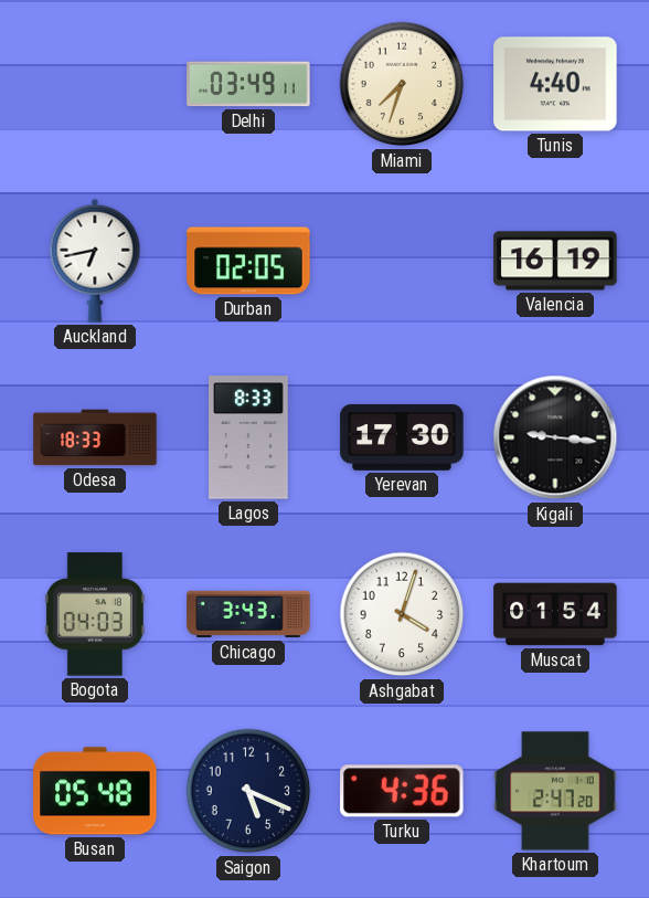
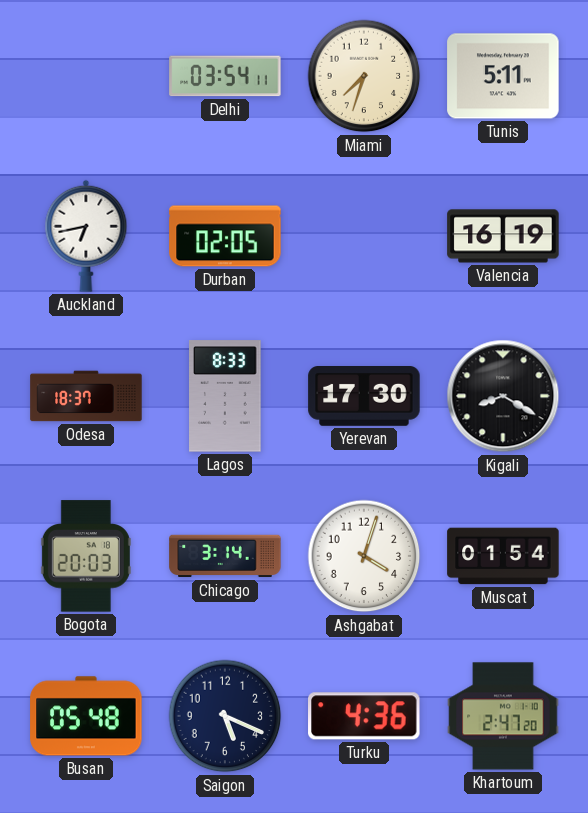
Delhi: 03:49 -> 03:54 (225, 76)
Tunis: 4:40 -> 5:11 (503, 76)
Odesa: 18:33 -> 18:37 (86, 396)
Kigali: 9:16 -> 8:20 (503, 396)
Bogota: 04:03 -> 20:03 (86, 556)
Chicago: 3:43 -> 3:14 (225, 556)
